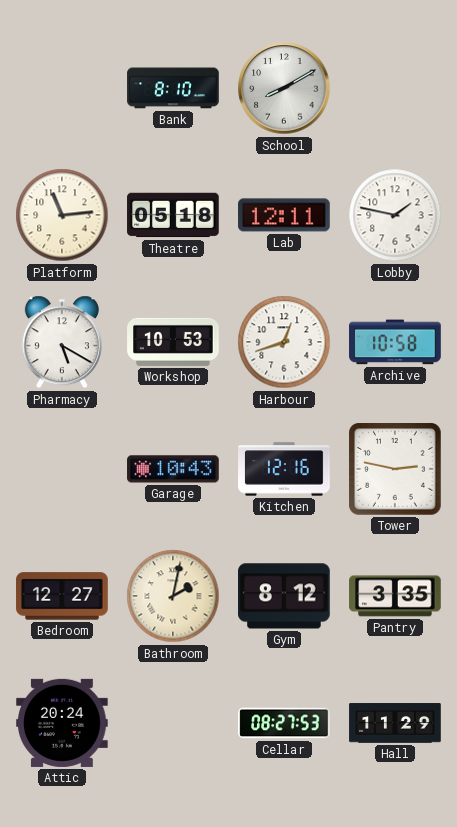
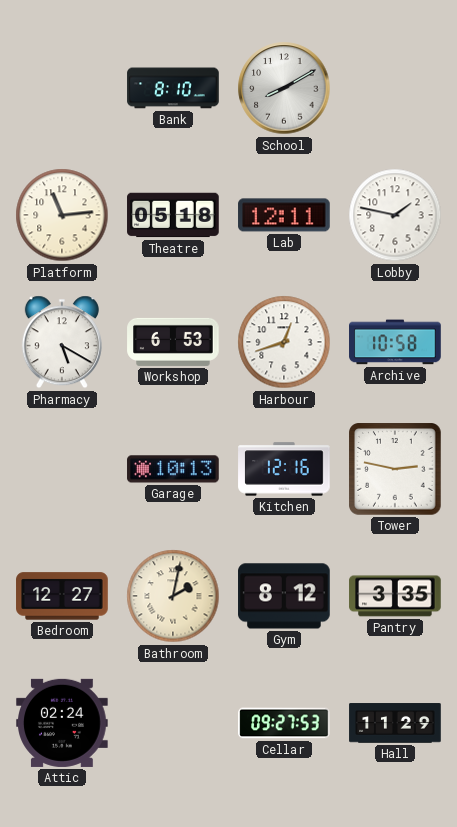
Workshop: 10:53 -> 6:53 (173, 342)
Garage: 10:43 -> 10:13 (173, 469)
Attic: 20:24 -> 02:24 (62, 723)
Cellar: 08:27 -> 09:27 (284, 723)
